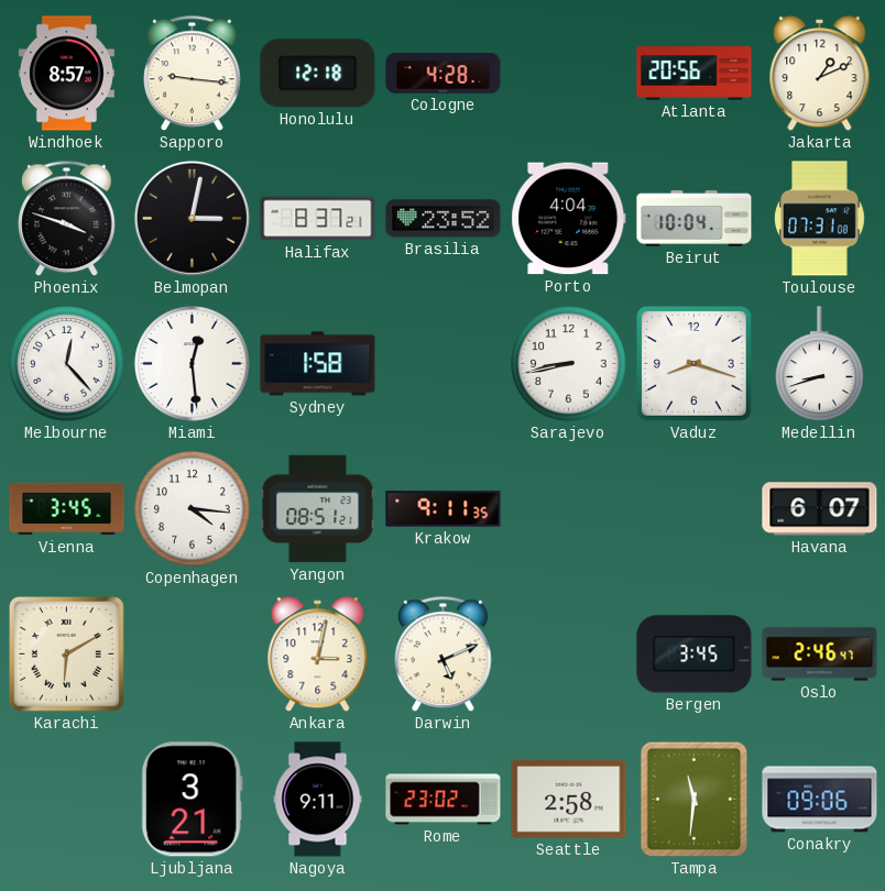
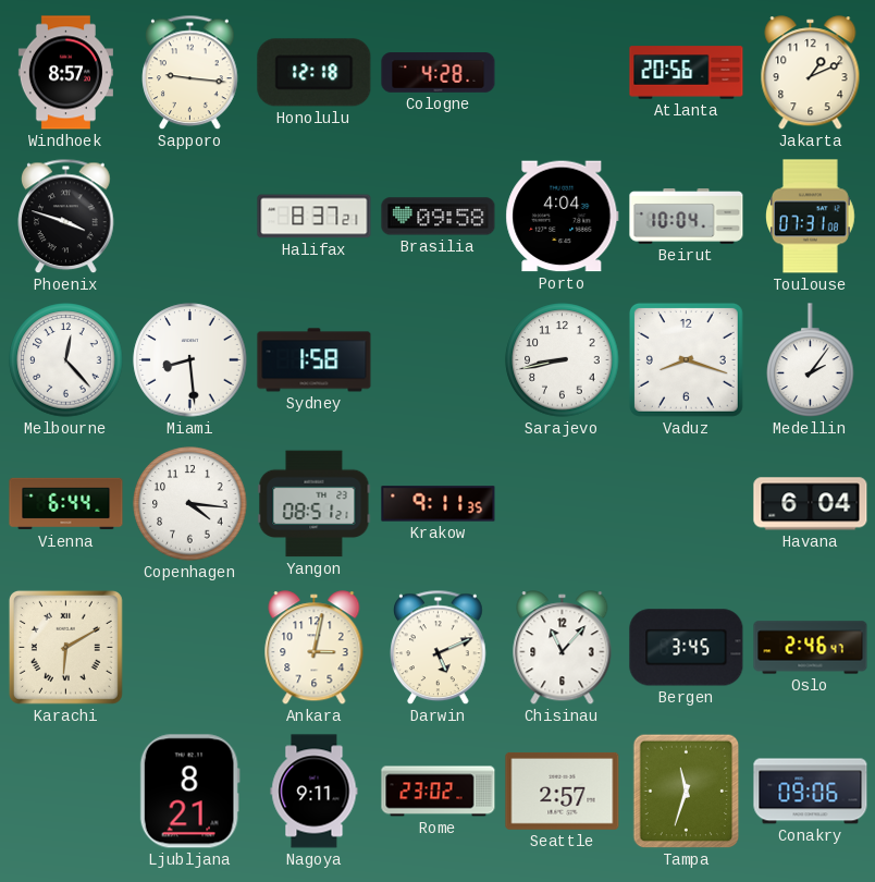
Belmopan: 3:02 -> none (192, 218)
Brasilia: 23:52 -> 09:58 (439, 217)
Miami: 12:29 -> 8:29 (190, 360)
Medellin: 8:42 -> 2:06 (811, 360)
Vienna: 3:45 -> 6:44 (66, 504)
Havana: 6:07 -> 6:04 (811, 504)
Chisinau: none -> 11:07 (563, 648)
Ljubljana: 3:21 -> 8:21 (189, 792)
Seattle: 2:58 -> 2:57 (563, 791)
Tampa: 11:31 -> 11:33 (687, 792)
